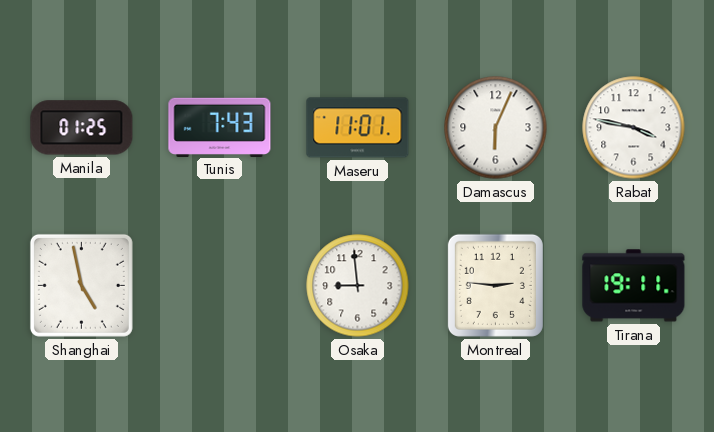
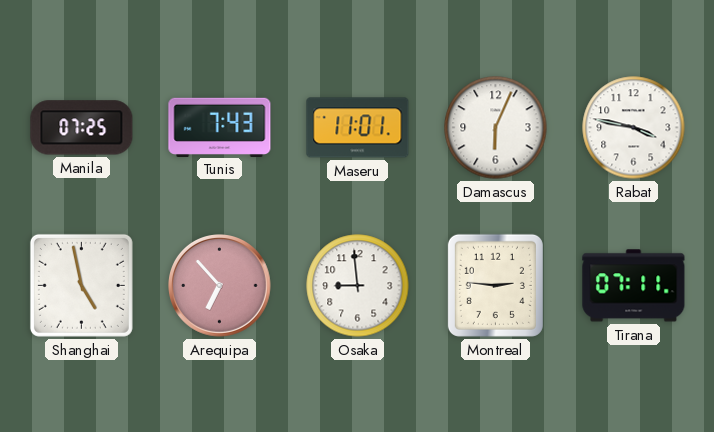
Manila: 01:25 -> 07:25 (82, 128)
Arequipa: none -> 6:53 (220, 286)
Tirana: 19:11 -> 07:11 (634, 286)
